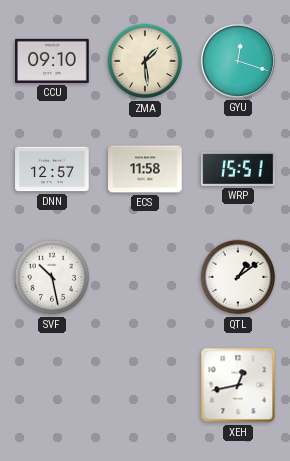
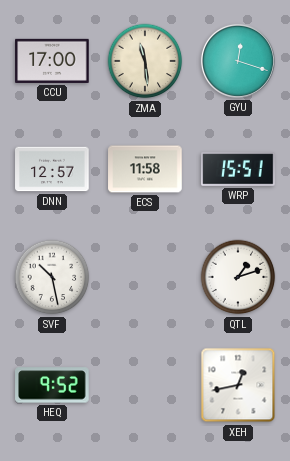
CCU: 09:10 -> 17:00 (52, 61)
ZMA: 1:29 -> 11:29 (145, 61)
QTL: 1:09 -> 1:12 (238, 277)
HEQ: none -> 9:52 (52, 385)
